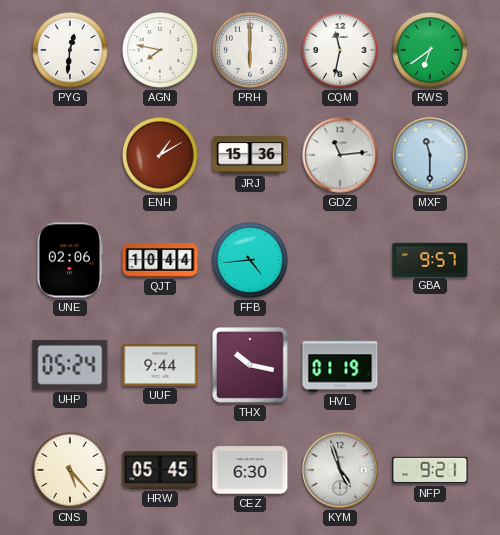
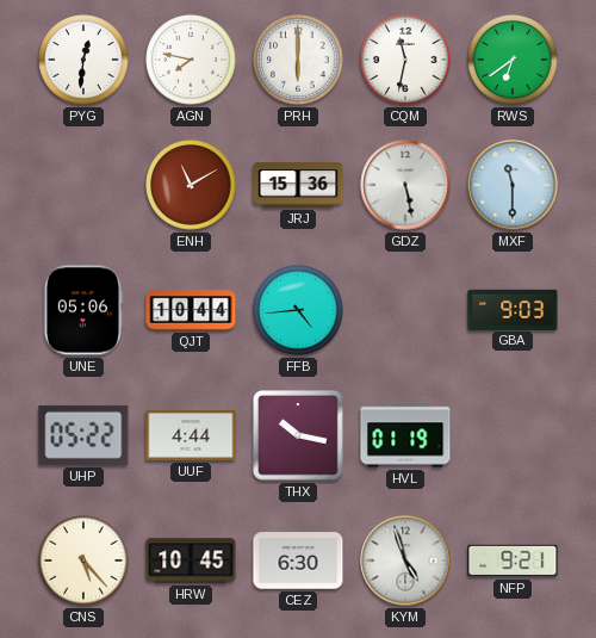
ENH: 1:10 -> 11:10 (191, 185)
GDZ: 11:14 -> 5:28 (405, 185)
UNE: 02:06 -> 05:06 (83, 310)
GBA: 9:57 -> 9:03 (513, 309)
UHP: 05:24 -> 05:22 (83, 435)
UUF: 9:44 -> 4:44 (191, 435)
HRW: 05:45 -> 10:45 (191, 560)
